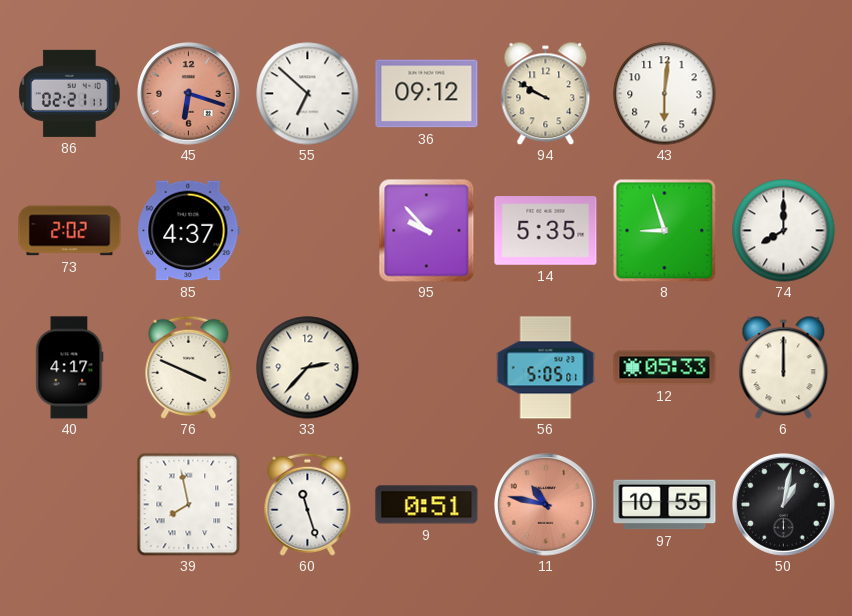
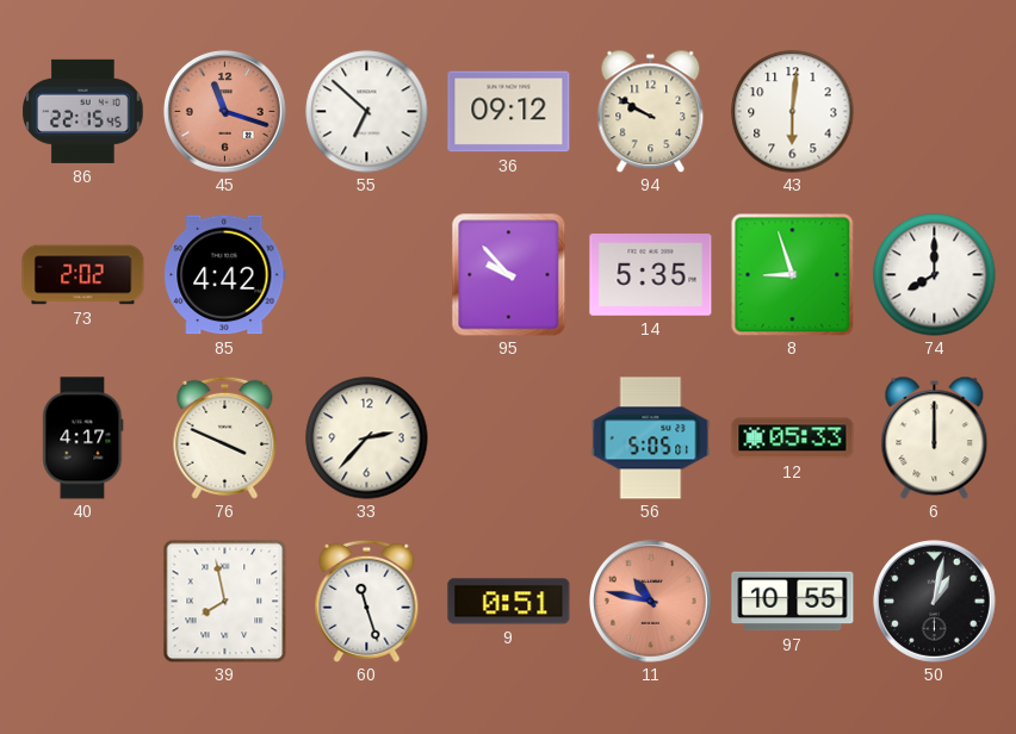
86: 02:21 -> 22:15 (83, 111)
45: 6:18 -> 11:18 (225, 112)
85: 4:37 -> 4:42 (225, 275)
